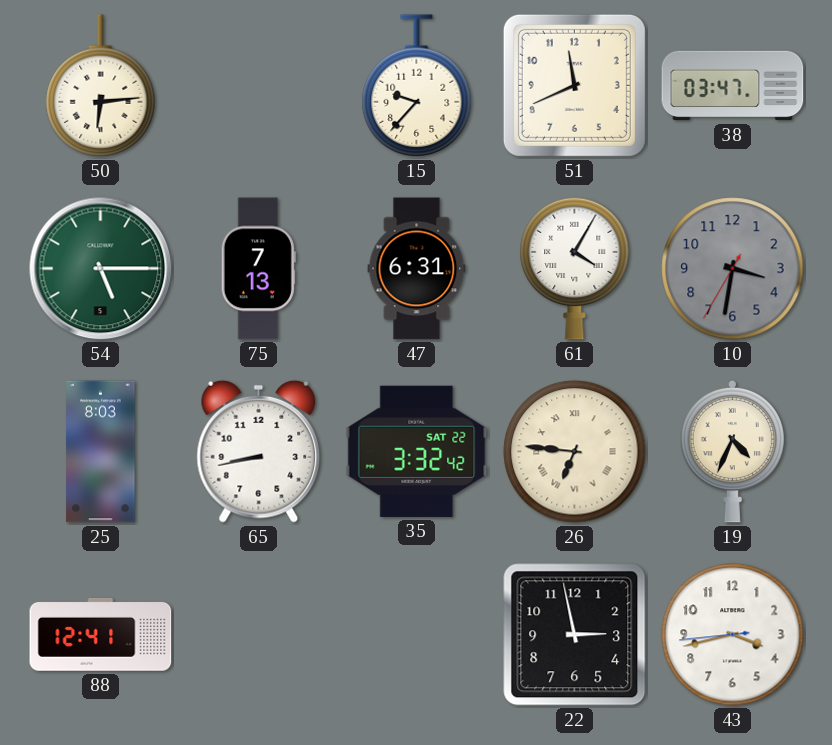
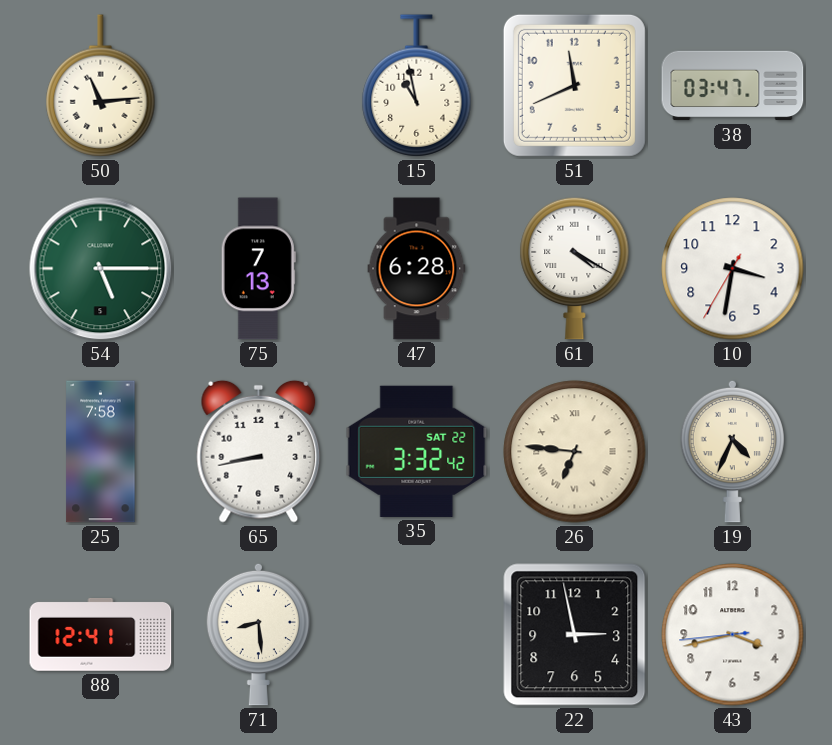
50: 6:14 -> 11:14 (101, 86)
15: 9:37 -> 10:58 (417, 86)
47: 6:31 -> 6:28 (417, 269)
61: 4:05 -> 4:20 (575, 268)
10 dial: grey -> white (733, 269)
25: 8:03 -> 7:58 (101, 452)
71: none -> 8:29 (258, 634)
